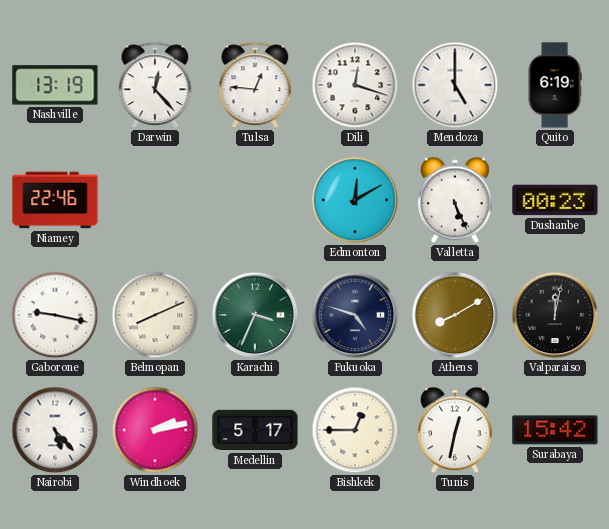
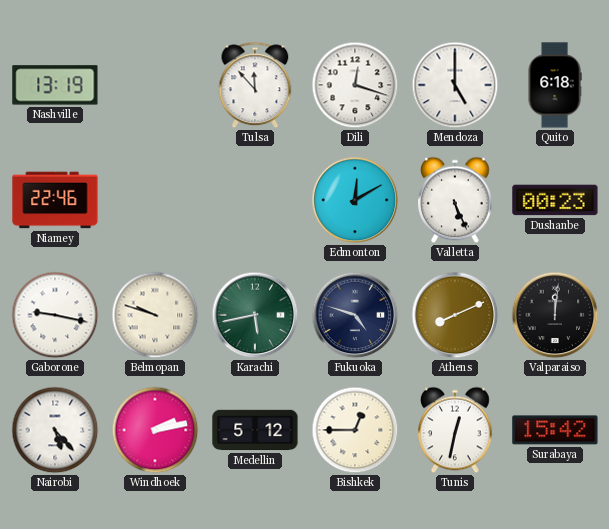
Darwin: 12:23 -> none (155, 85)
Tulsa: 12:46 -> 11:53 (255, 85)
Quito: 6:19 -> 6:18 (555, 85)
Belmopan: 8:11 -> 9:48 (155, 315)
Karachi: 3:34 -> 5:43 (255, 315)
Athens: 8:10 -> 8:11 (455, 315)
Valparaiso: 12:02 -> 12:01 (555, 315)
Medellin: 5:17 -> 5:12 (255, 430)
